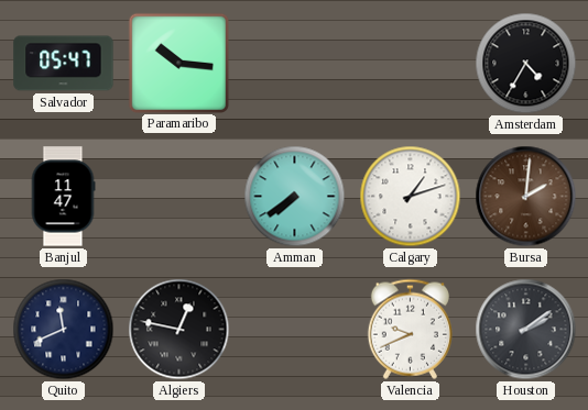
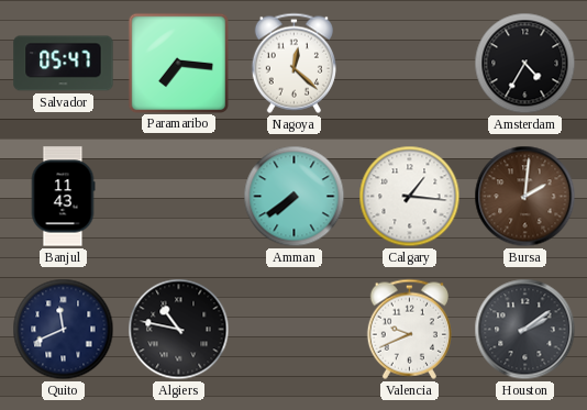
Paramaribo: 10:16 -> 7:16 (178, 63)
Nagoya: none -> 12:22 (293, 63)
Banjul: 11:47 -> 11:43 (63, 197)
Calgary: 1:12 -> 1:16 (410, 197)
Algiers: 12:47 -> 10:47 (179, 330)
